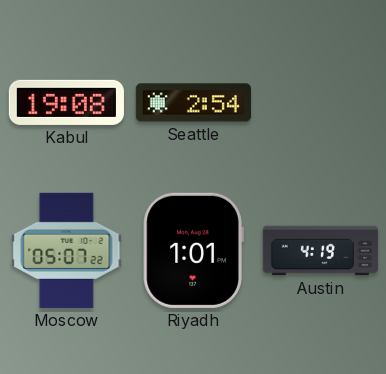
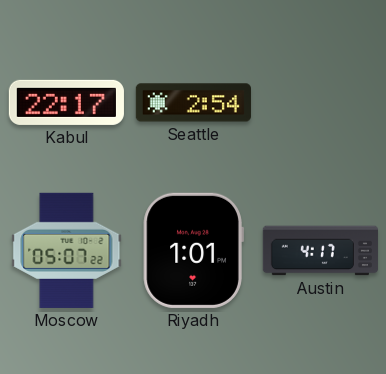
Kabul: 19:08 -> 22:17 (66, 102)
Austin: 4:19 -> 4:17 (320, 251)
